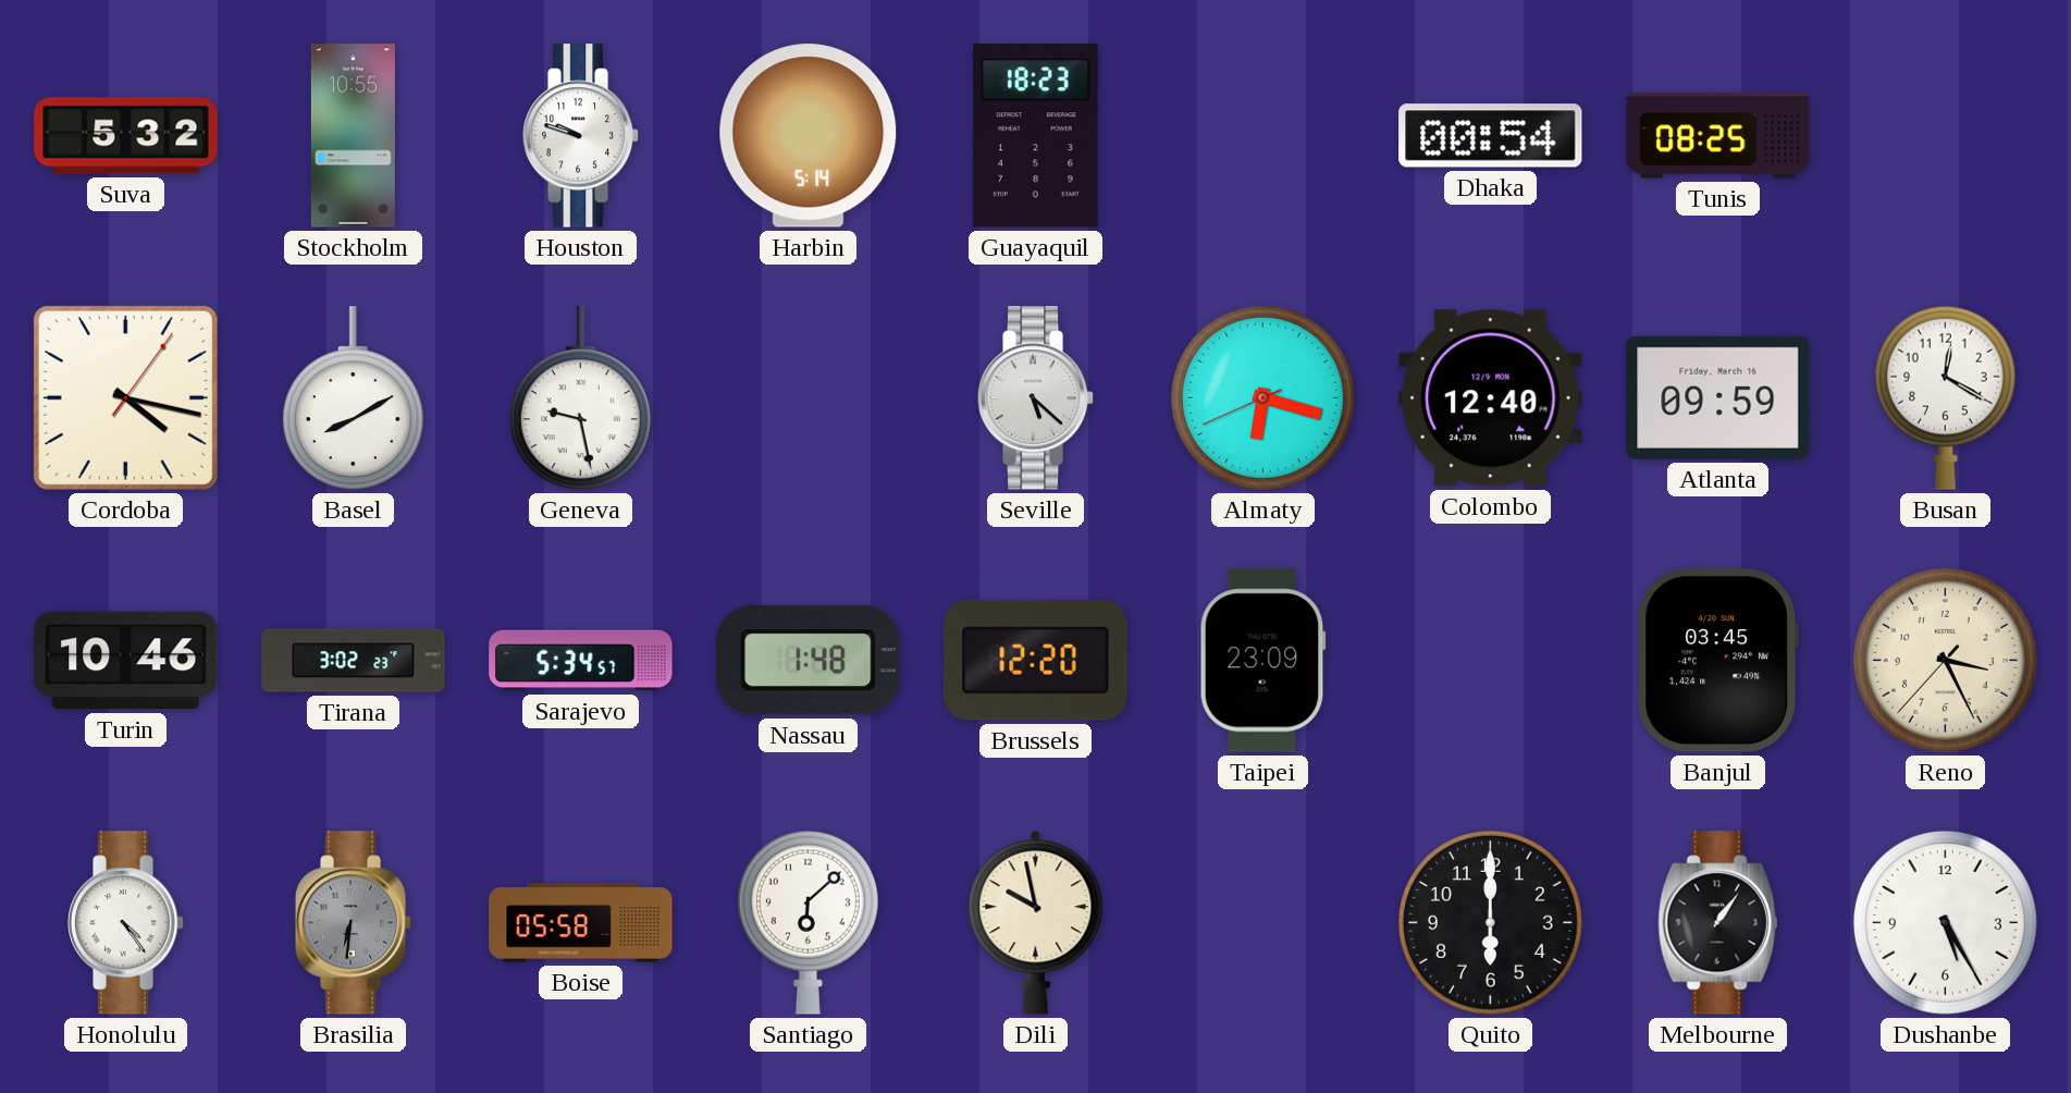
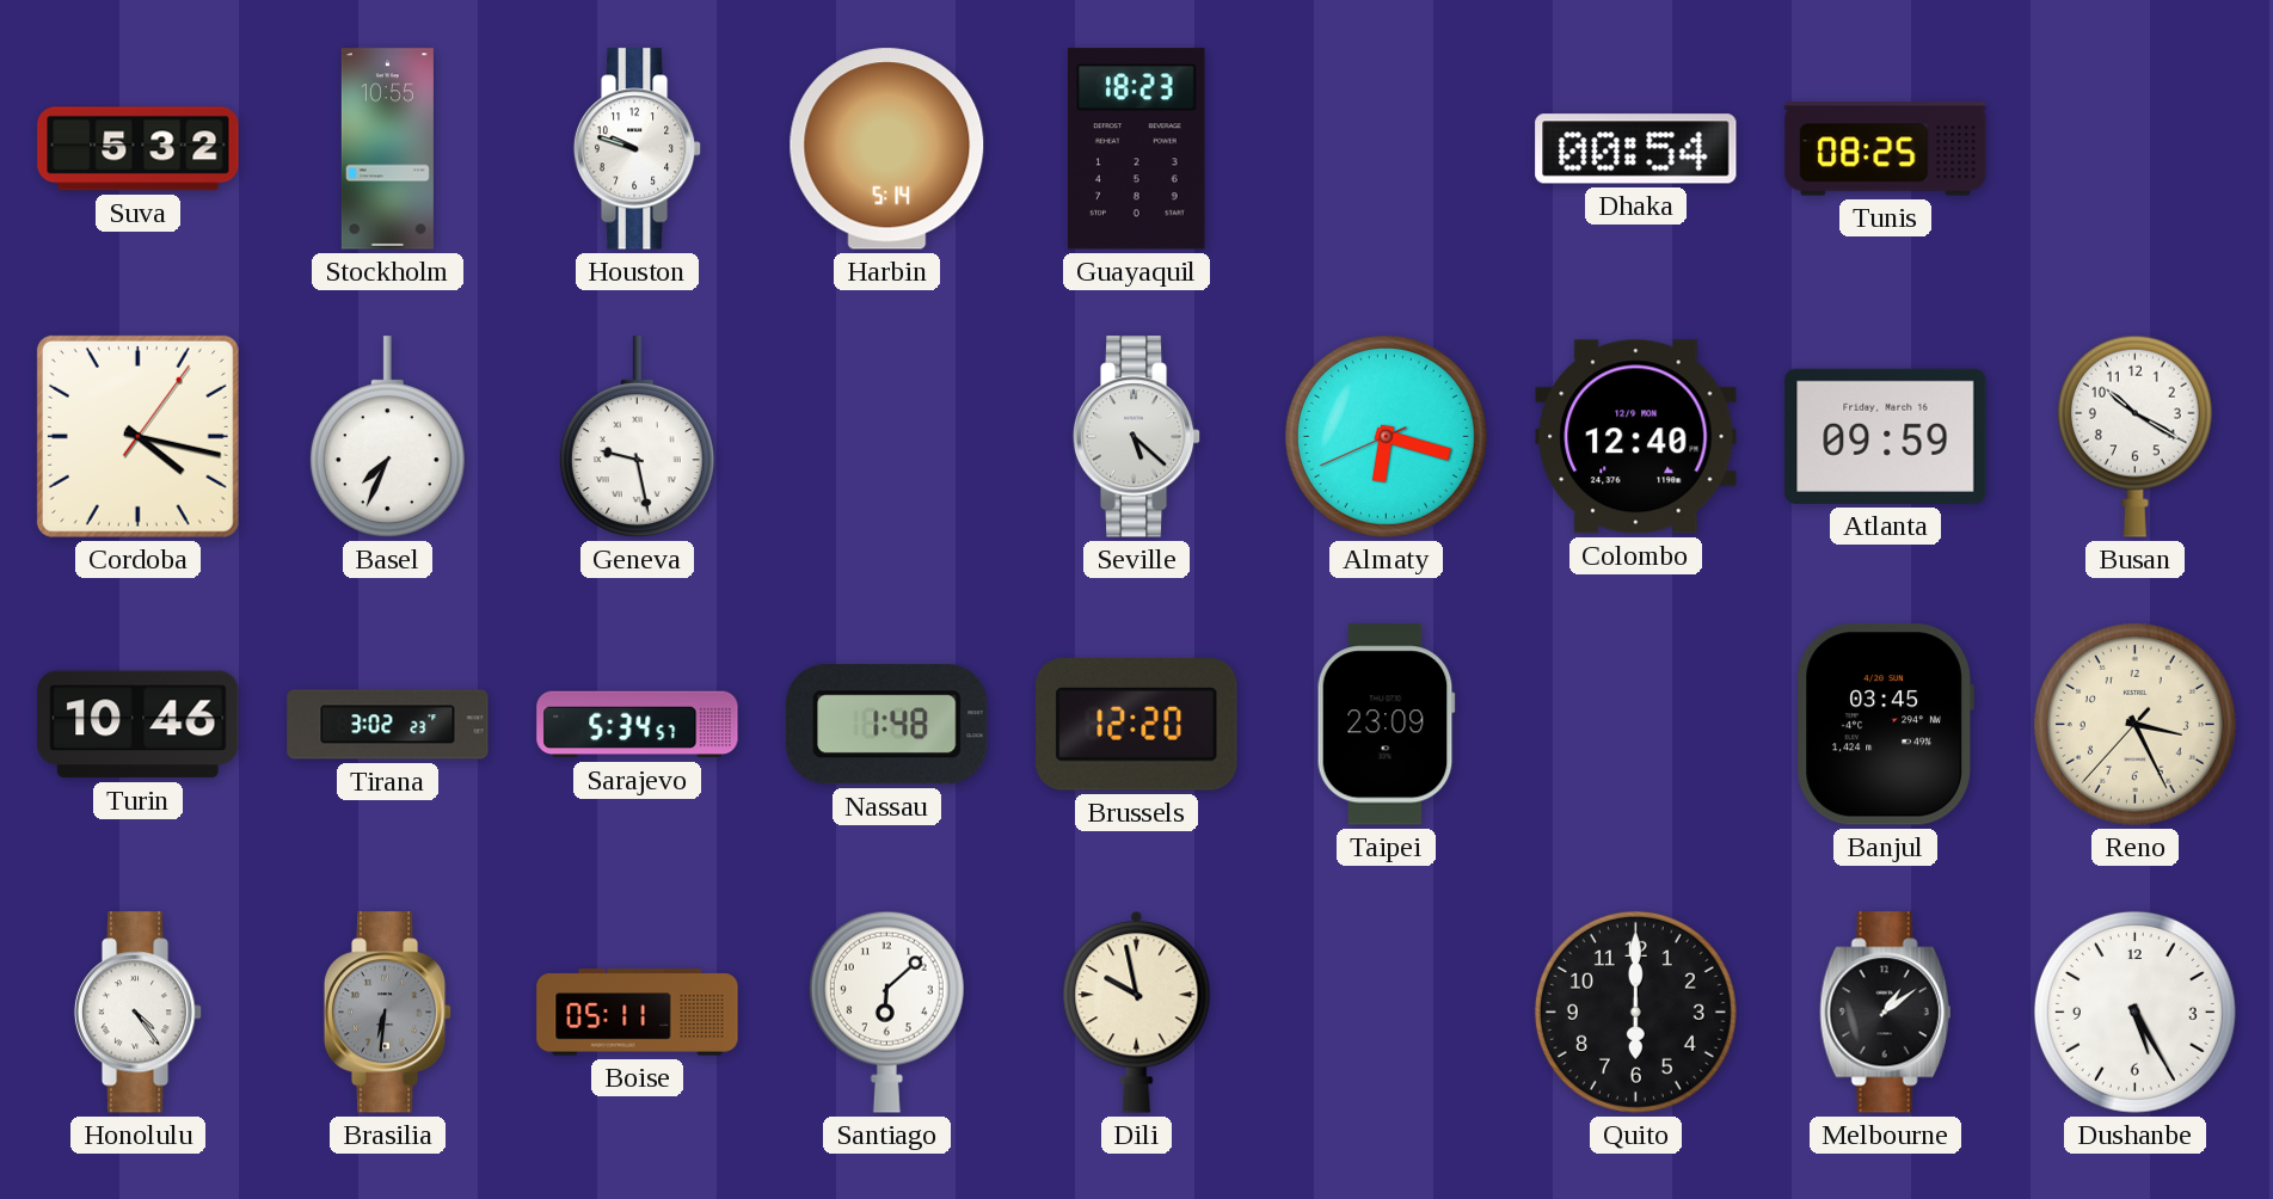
Basel: 8:10 -> 7:34 (387, 437)
Busan: 12:20 -> 10:20 (2134, 436)
Boise: 05:58 -> 05:11 (638, 1013)
Melbourne: 1:06 -> 1:09 (1886, 1013)
